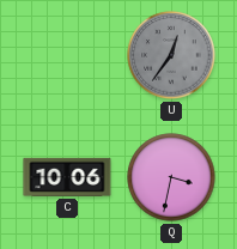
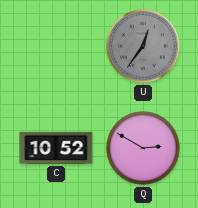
C: 10:06 -> 10:52 (56, 148)
Q: 3:32 -> 2:50 (143, 148)
